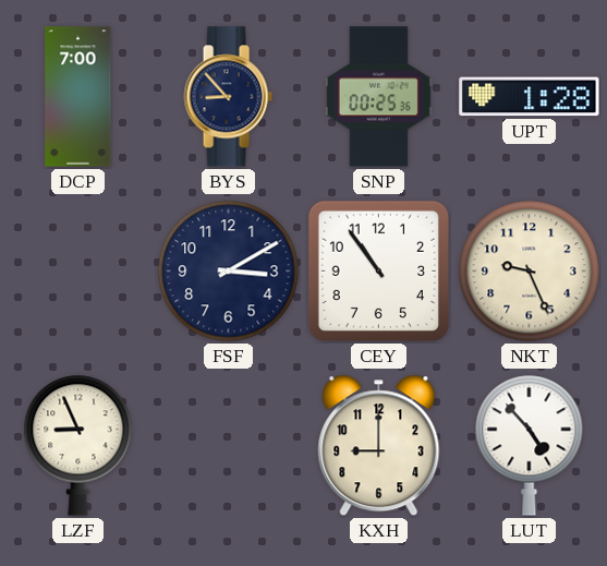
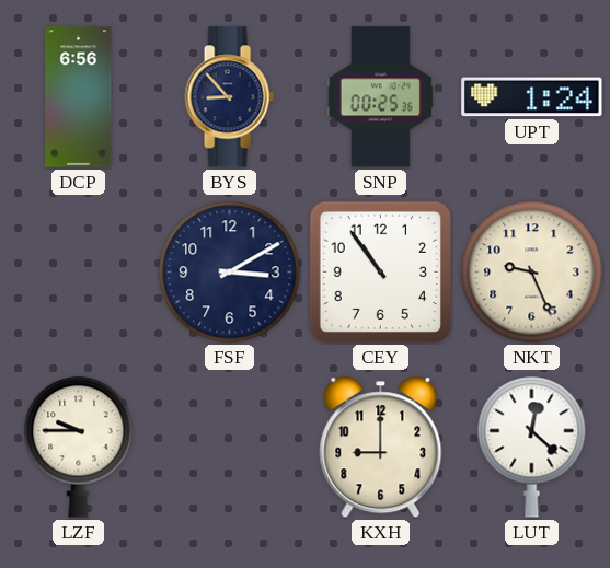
DCP: 7:00 -> 6:56 (79, 97)
UPT: 1:28 -> 1:24 (532, 97)
LZF: 8:56 -> 9:45 (79, 447)
LUT: 4:53 -> 12:22 (532, 447)
